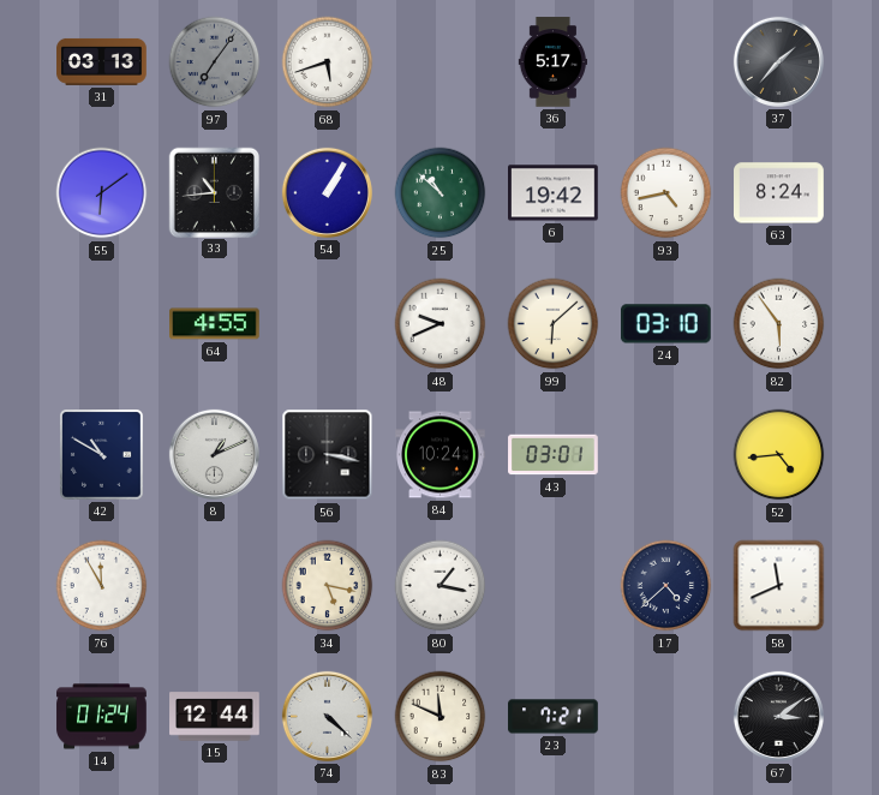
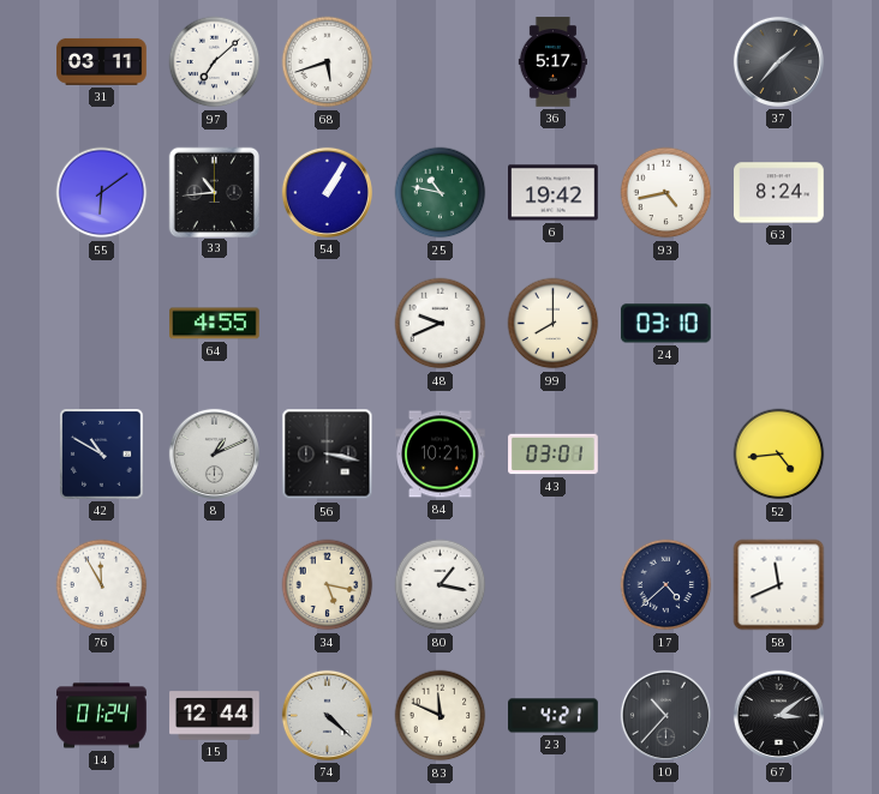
31: 03:13 -> 03:11 (102, 61)
97: 7:06 -> 7:08 (215, 62)
97 dial: grey -> white (215, 62)
25: 10:52 -> 10:47 (441, 193)
99: 6:08 -> 8:00 (554, 324)
82: 5:54 -> none (779, 324)
84: 10:24 -> 10:21 (441, 455)
23: 7:21 -> 4:21 (554, 716)
10: none -> 10:37 (665, 715)
